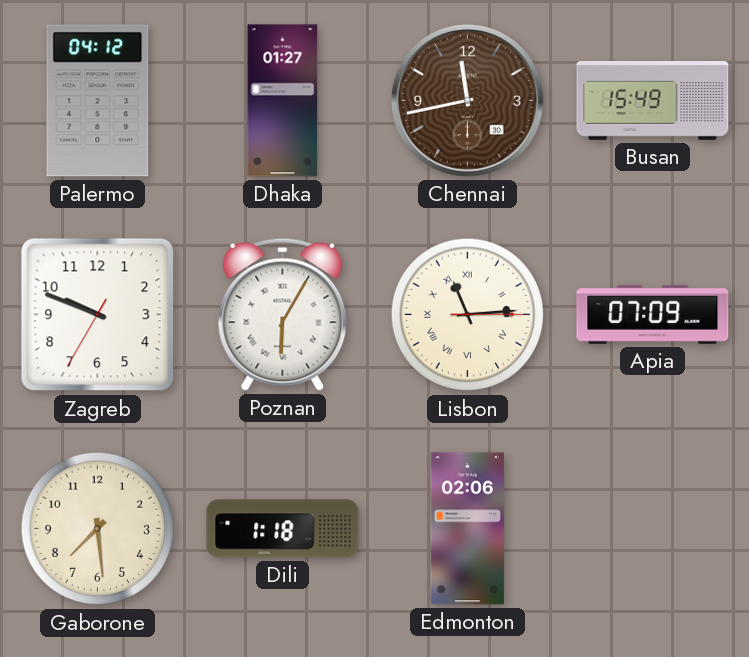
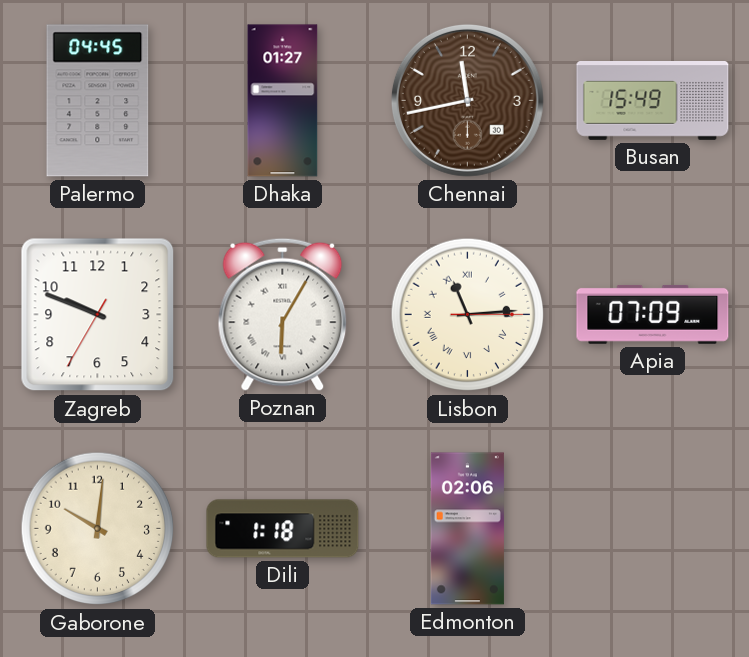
Palermo: 04:12 -> 04:45 (98, 101)
Gaborone: 7:29 -> 10:01 (98, 529)
